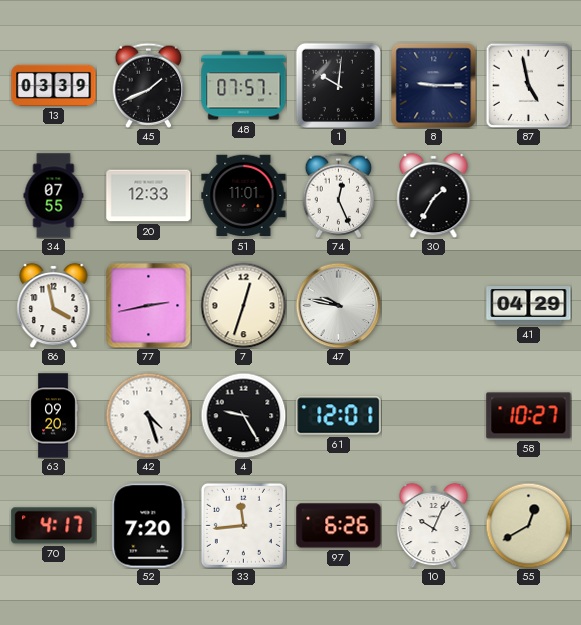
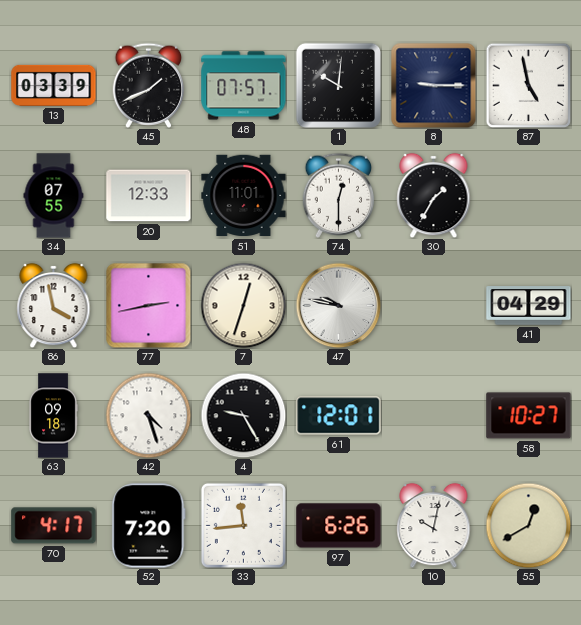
74: 12:26 -> 12:30 (339, 195)
63: 09:20 -> 09:18 (53, 416)
10: 10:04 -> 10:02 (434, 525)
